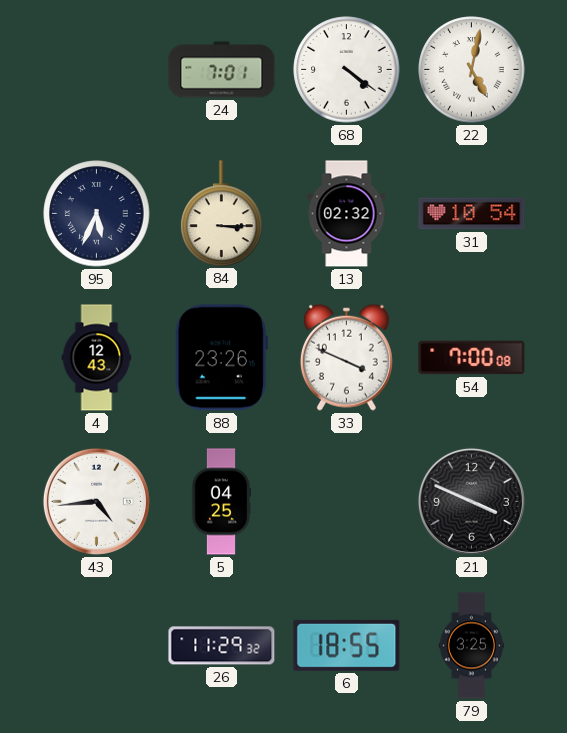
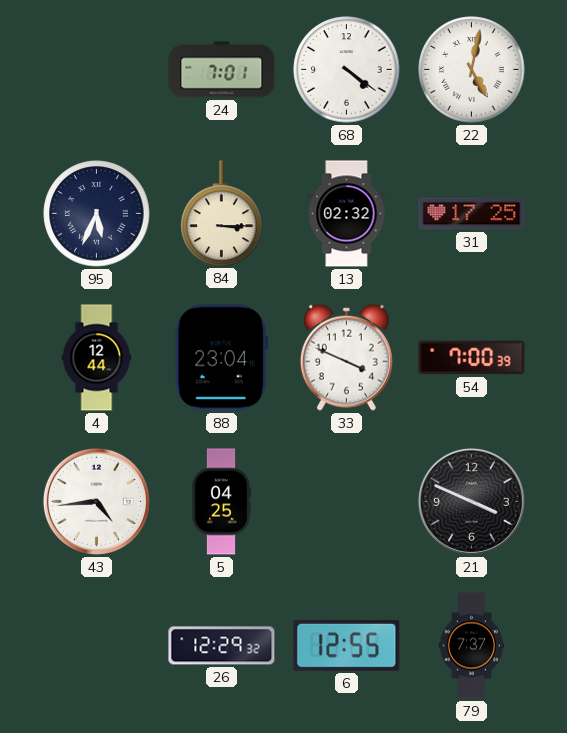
31: 10:54 -> 17:25 (472, 214)
4: 12:43 -> 12:44 (97, 358)
88: 23:26 -> 23:04 (221, 358)
54: 7:00:08 -> 7:00:39 (472, 358)
26: 11:29 -> 12:29 (222, 646)
6: 18:55 -> 12:55 (347, 645)
79: 3:25 -> 7:37 (472, 646)
